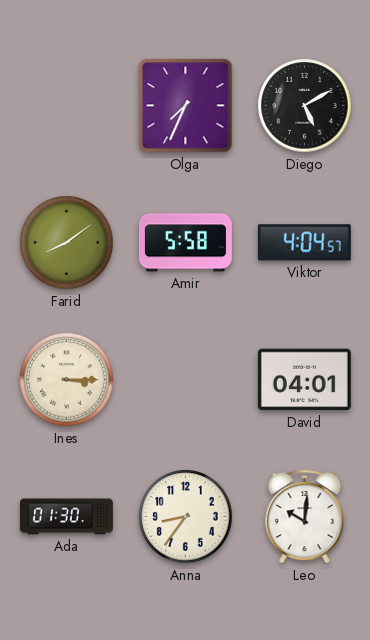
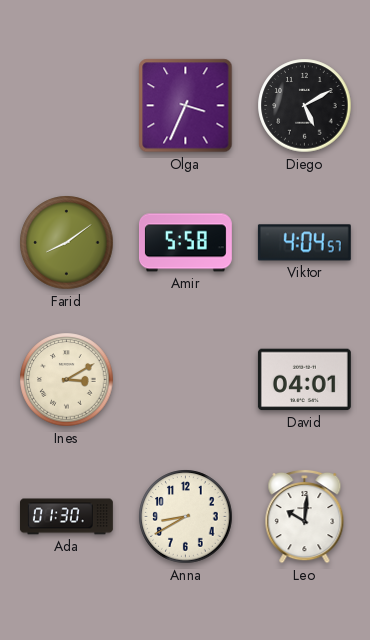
Olga: 7:34 -> 3:34 (186, 106)
Ines: 3:15 -> 3:10 (67, 380)
Anna: 8:36 -> 8:40 (186, 517)
